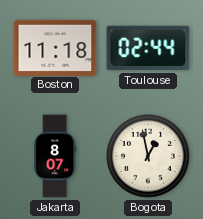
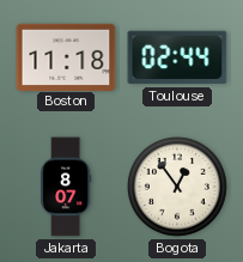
Bogota: 12:58 -> 12:54 (177, 188)
